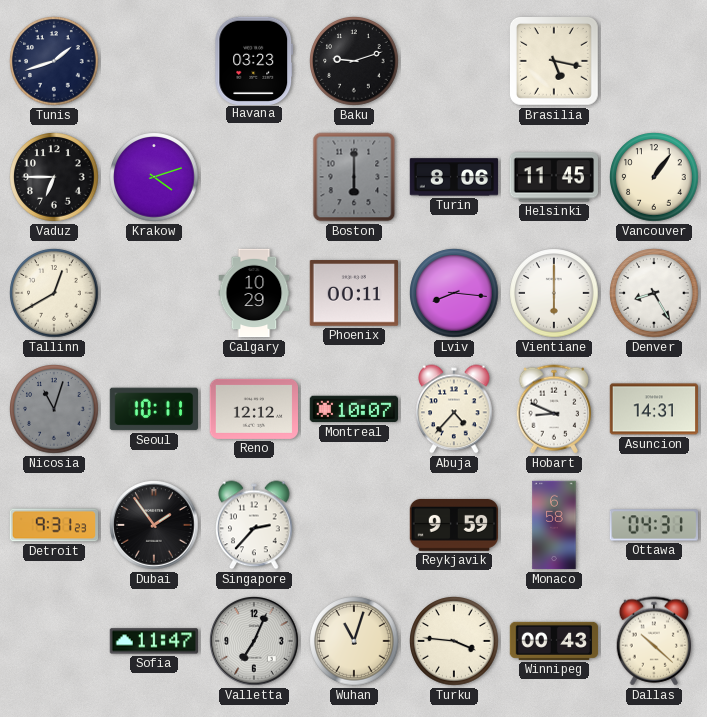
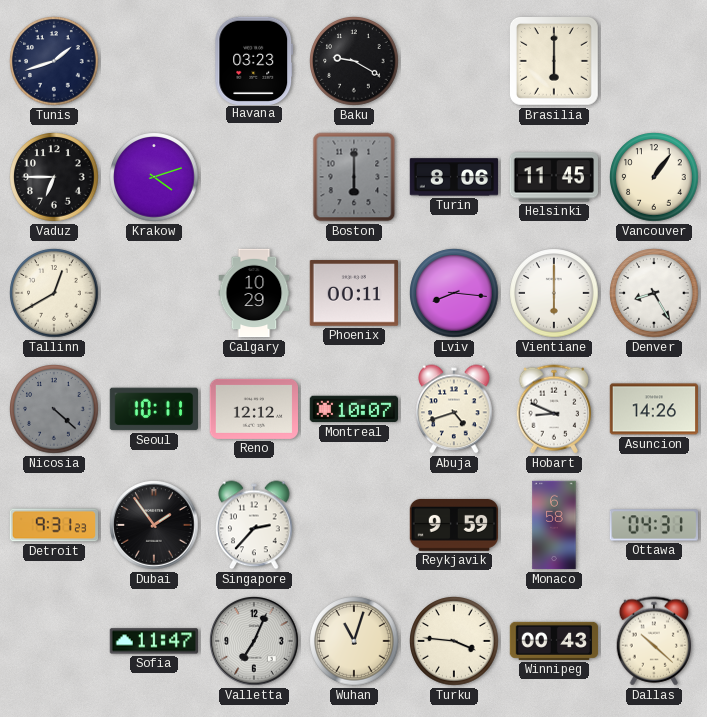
Baku: 9:12 -> 9:20 (354, 61)
Brasilia: 5:17 -> 6:00 (554, 61)
Nicosia: 11:03 -> 4:22 (54, 409)
Abuja: 4:37 -> 4:42 (454, 409)
Asuncion: 14:31 -> 14:26 (654, 409)
